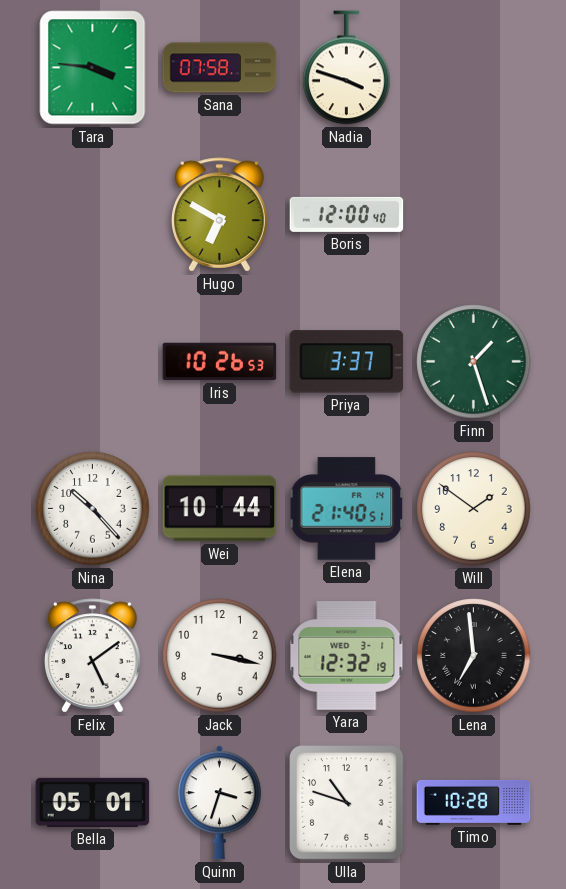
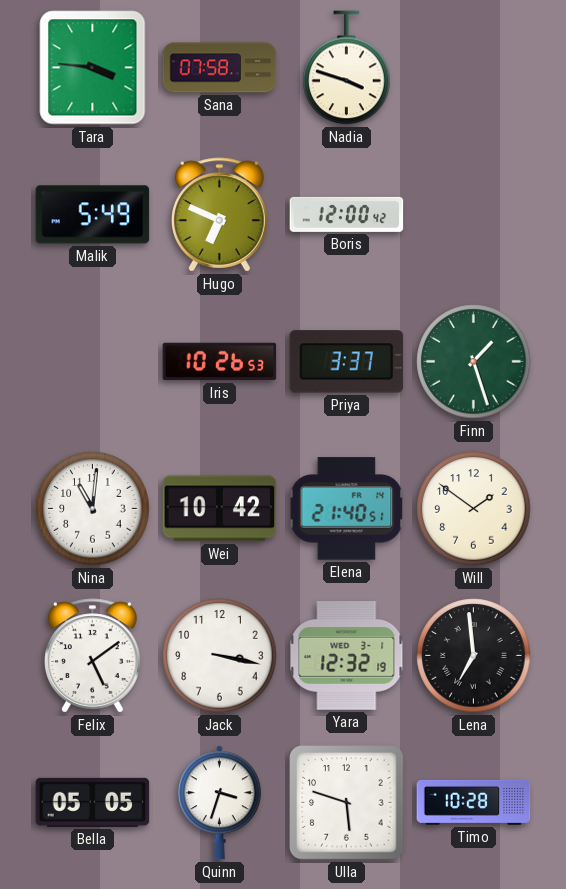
Malik: none -> 5:49 (93, 215)
Hugo: 6:50 -> 6:49 (220, 215)
Boris: 12:00:40 -> 12:00:42 (347, 214)
Nina: 10:23 -> 11:01 (93, 509)
Wei: 10:44 -> 10:42 (220, 509)
Bella: 05:01 -> 05:05 (93, 802)
Ulla: 10:48 -> 5:48 (347, 803)
